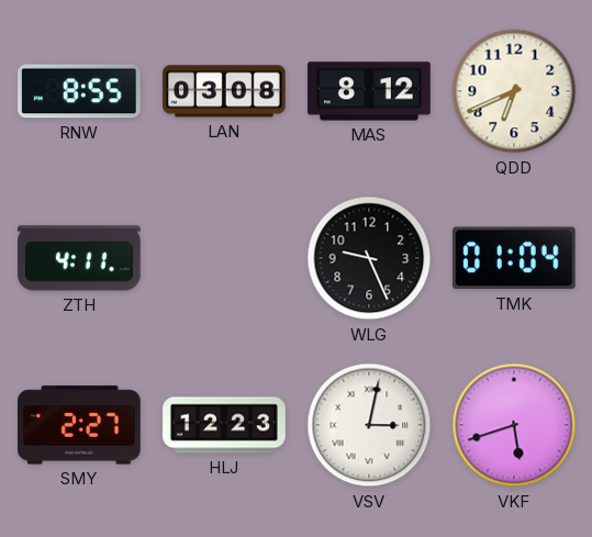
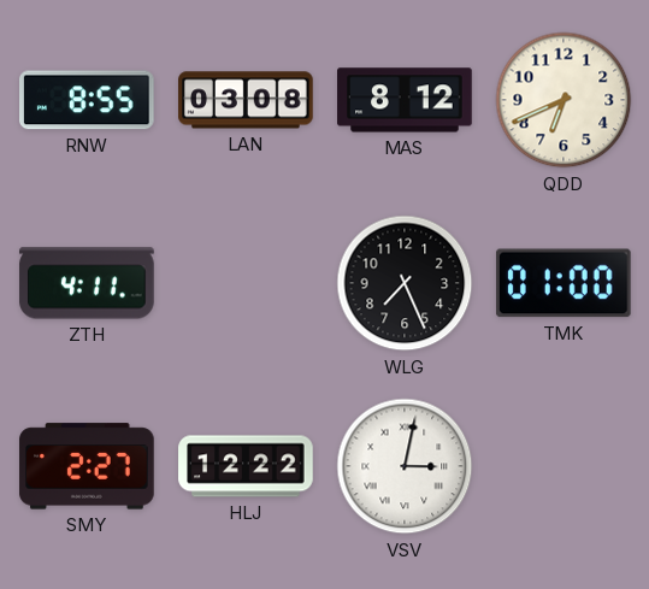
WLG: 9:26 -> 7:26 (405, 283)
TMK: 01:04 -> 01:00 (564, 283)
HLJ: 12:23 -> 12:22 (246, 466)
VKF: 5:42 -> none (514, 425)
